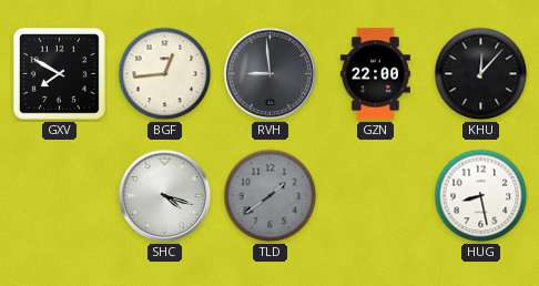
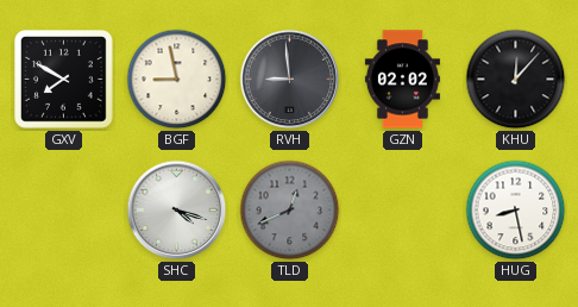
BGF: 12:44 -> 8:58 (177, 80)
GZN: 22:00 -> 02:02 (402, 80)
TLD: 1:39 -> 12:41 (290, 211)
